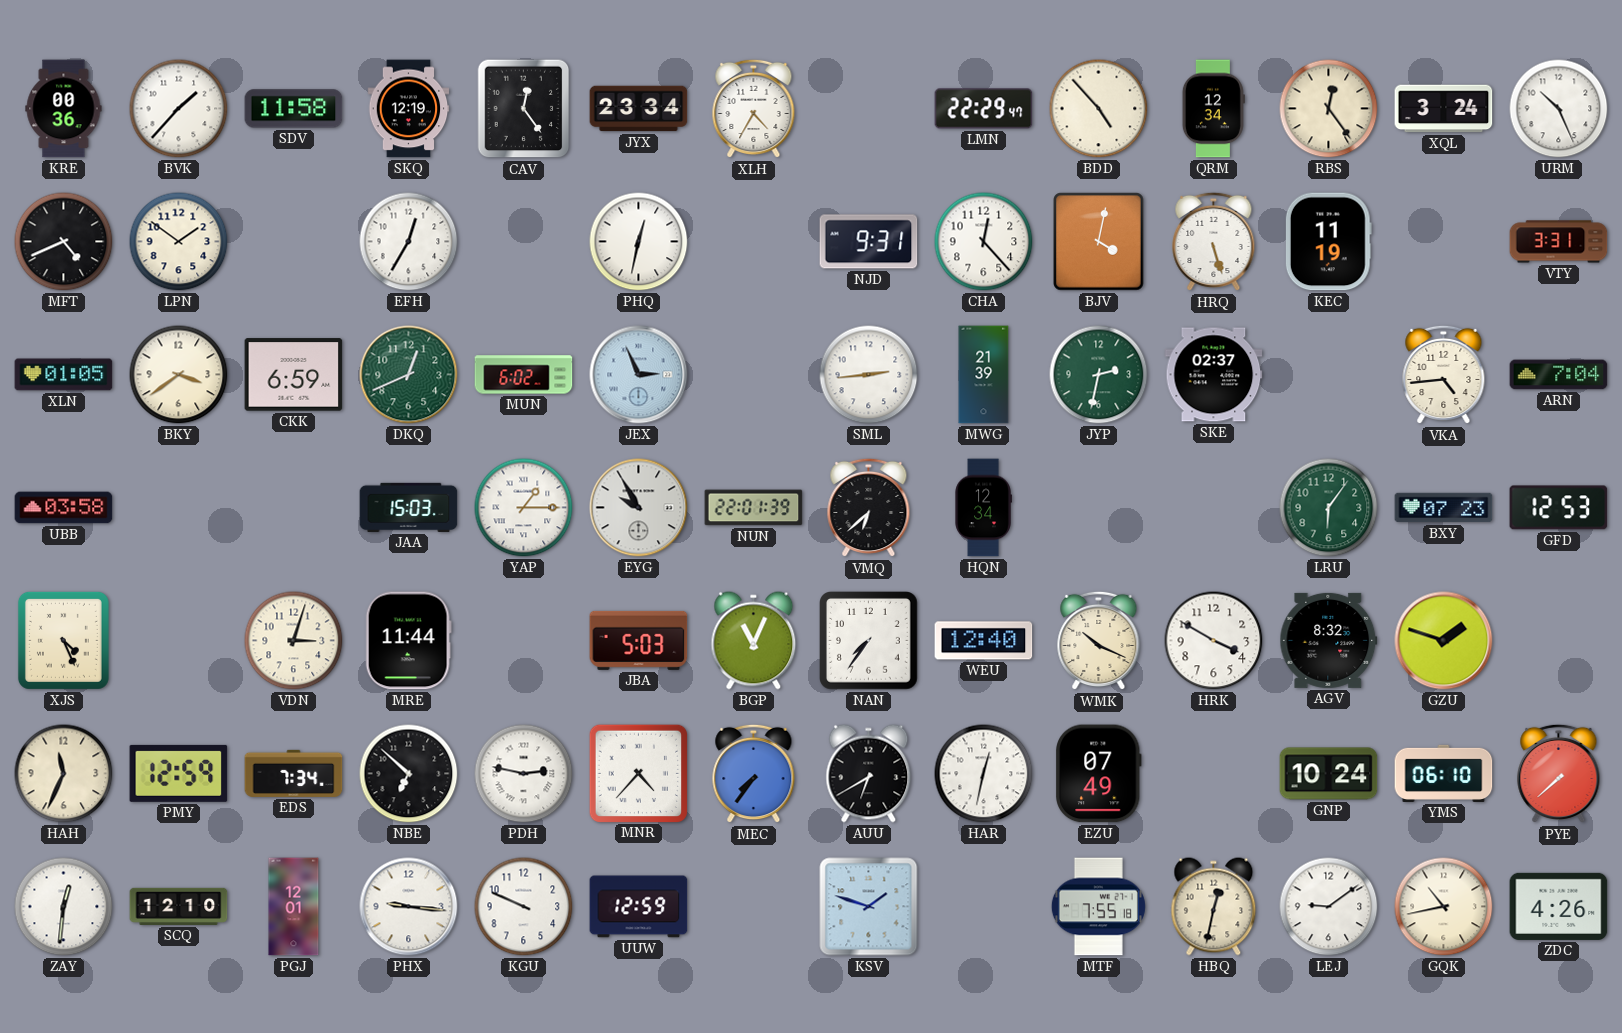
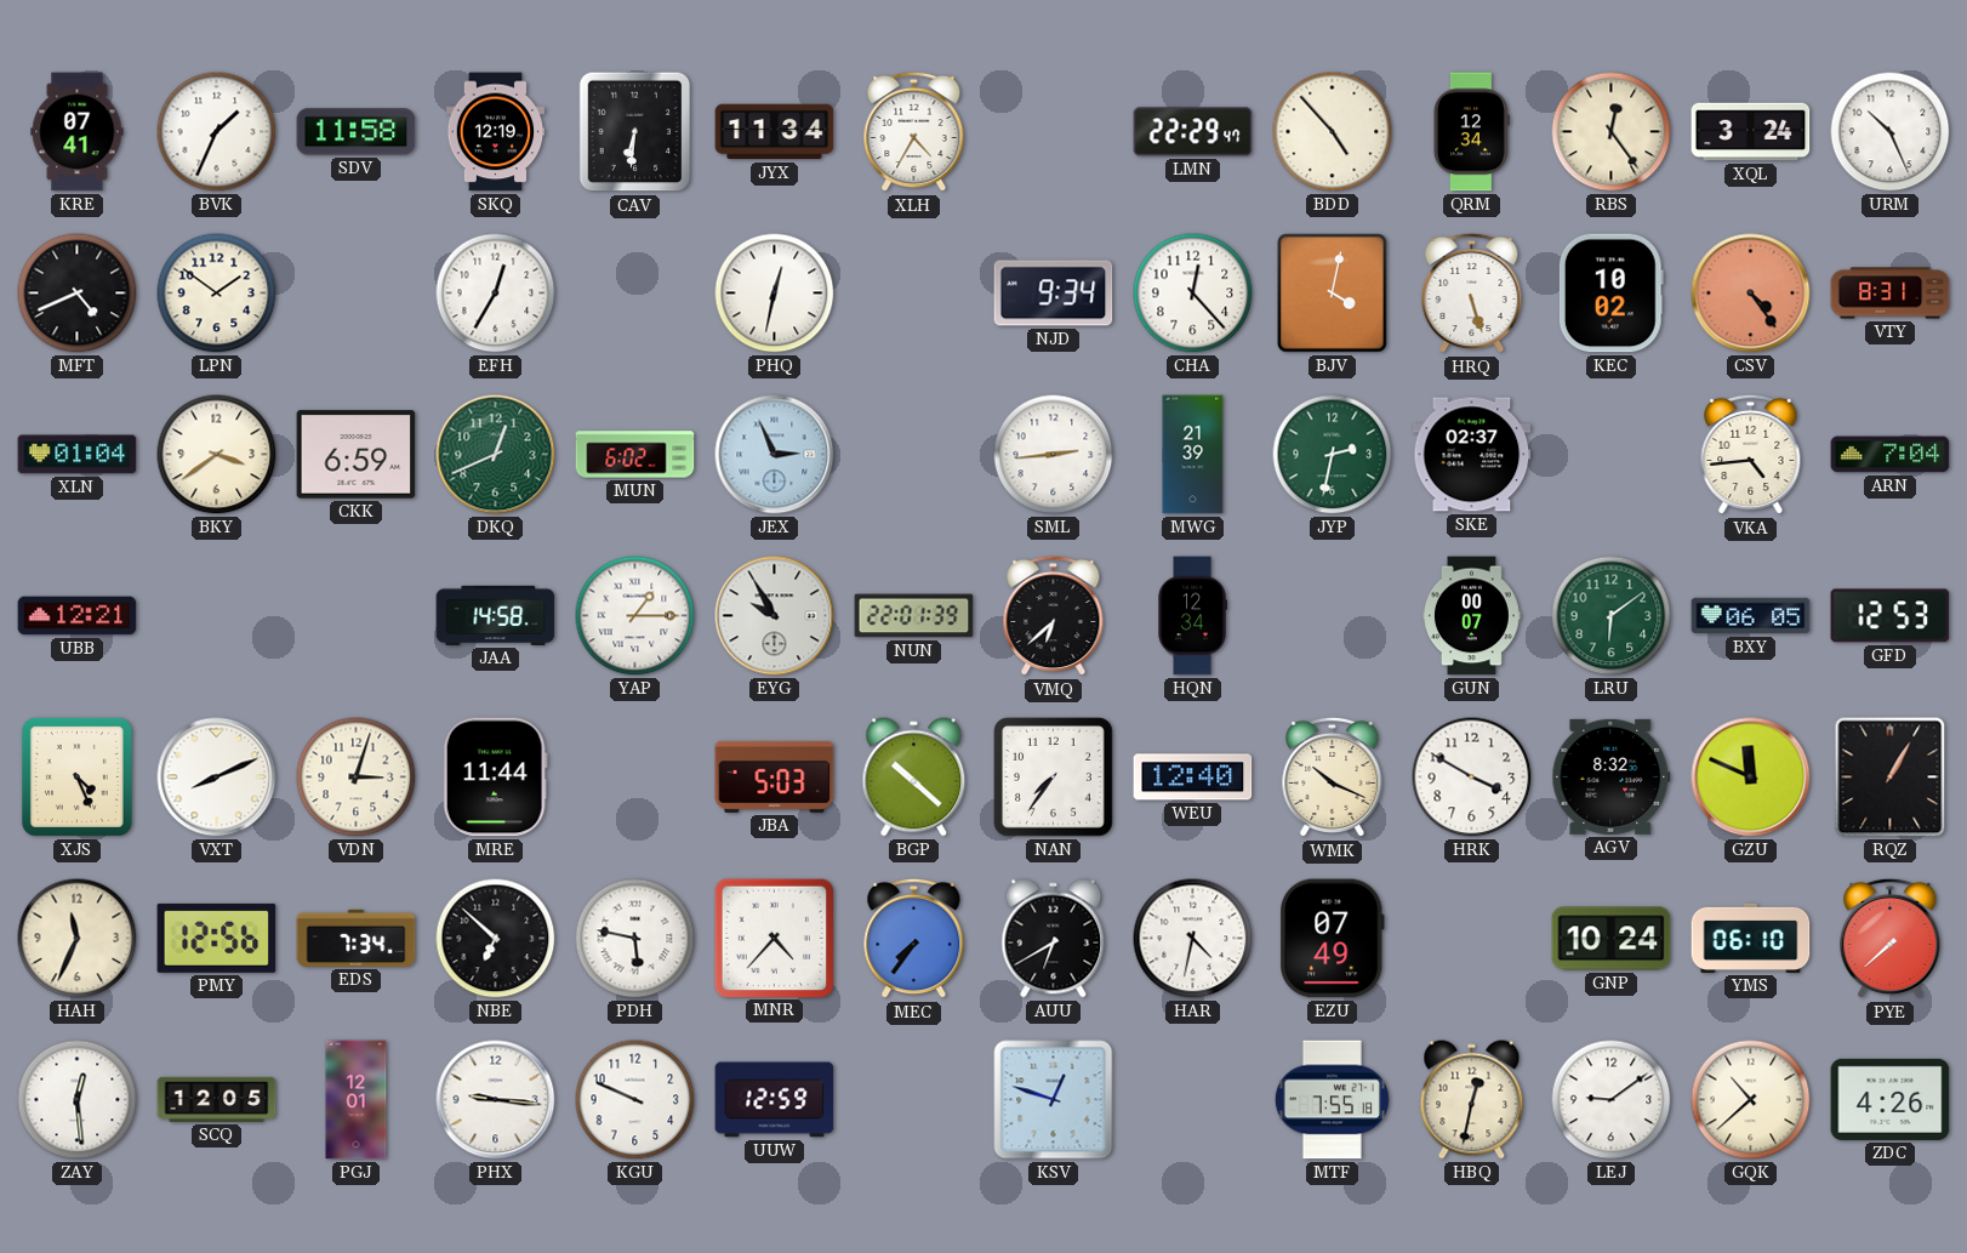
KRE: 00:36 -> 07:41 (78, 132)
BVK: 1:37 -> 1:34 (217, 132)
CAV: 12:24 -> 6:31 (635, 132)
JYX: 23:34 -> 11:34 (775, 132)
NJD: 9:31 -> 9:34 (1054, 294)
KEC: 11:19 -> 10:02 (1610, 294)
CSV: none -> 4:24 (1751, 294)
VTY: 3:31 -> 8:31 (1891, 294)
XLN: 01:05 -> 01:04 (78, 455)
UBB: 03:58 -> 12:21 (78, 616)
JAA: 15:03 -> 14:58 (496, 615)
GUN: none -> 00:07 (1472, 616)
LRU: 6:06 -> 6:09 (1612, 616)
BXY: 07:23 -> 06:05 (1751, 616)
VXT: none -> 8:11 (217, 778)
BGP: 11:04 -> 10:22 (914, 778)
GZU: 1:48 -> 11:49 (1751, 778)
RQZ: none -> 1:05 (1891, 778)
PMY: 12:59 -> 12:56 (217, 938)
PDH: 2:47 -> 5:47 (635, 939)
HAR: 12:32 -> 4:32 (1193, 939)
ZAY: 12:31 -> 12:29 (78, 1100)
SCQ: 12:10 -> 12:05 (217, 1099)
KSV: 1:48 -> 12:48 (1054, 1100)
GQK: 10:43 -> 10:38 (1751, 1100)
